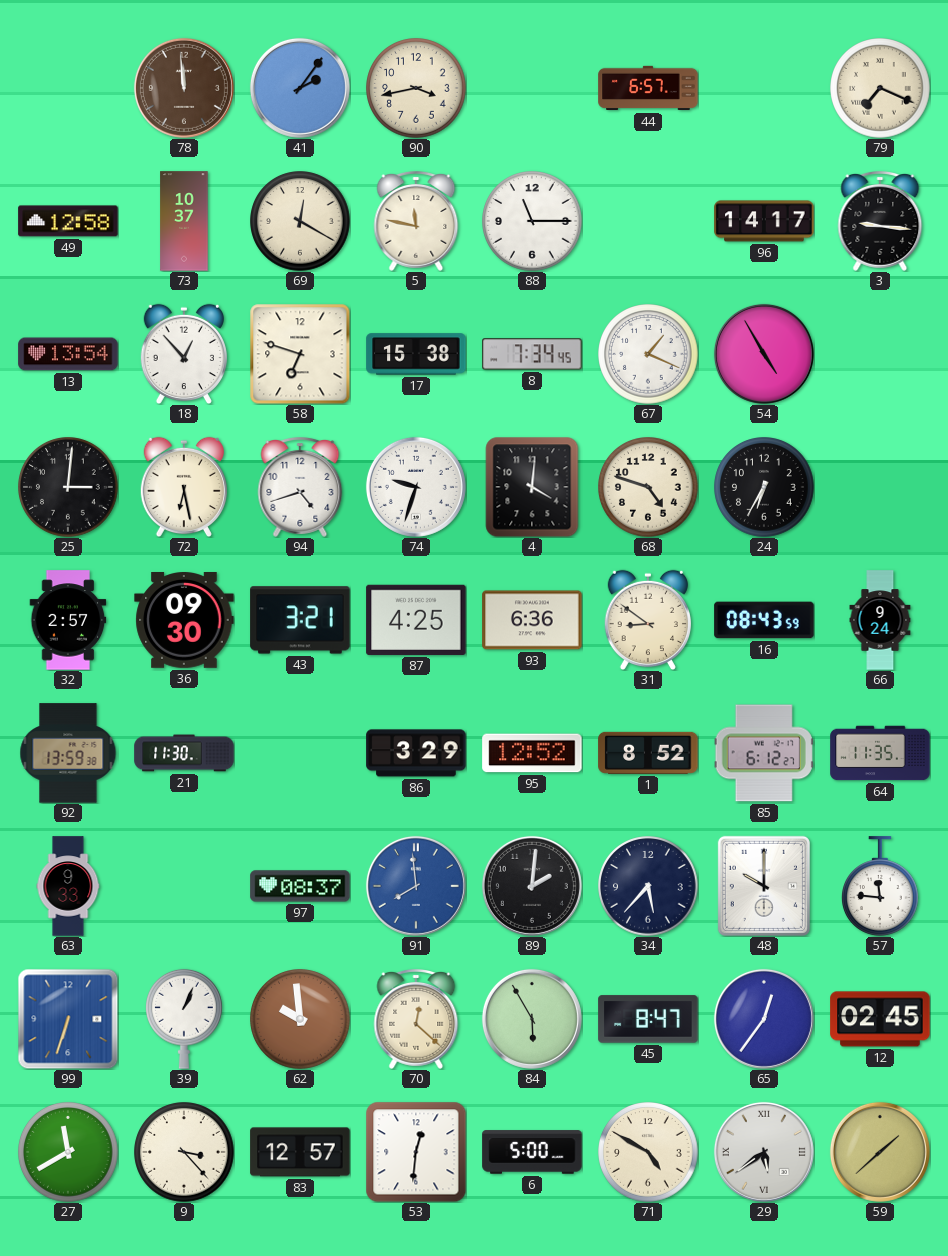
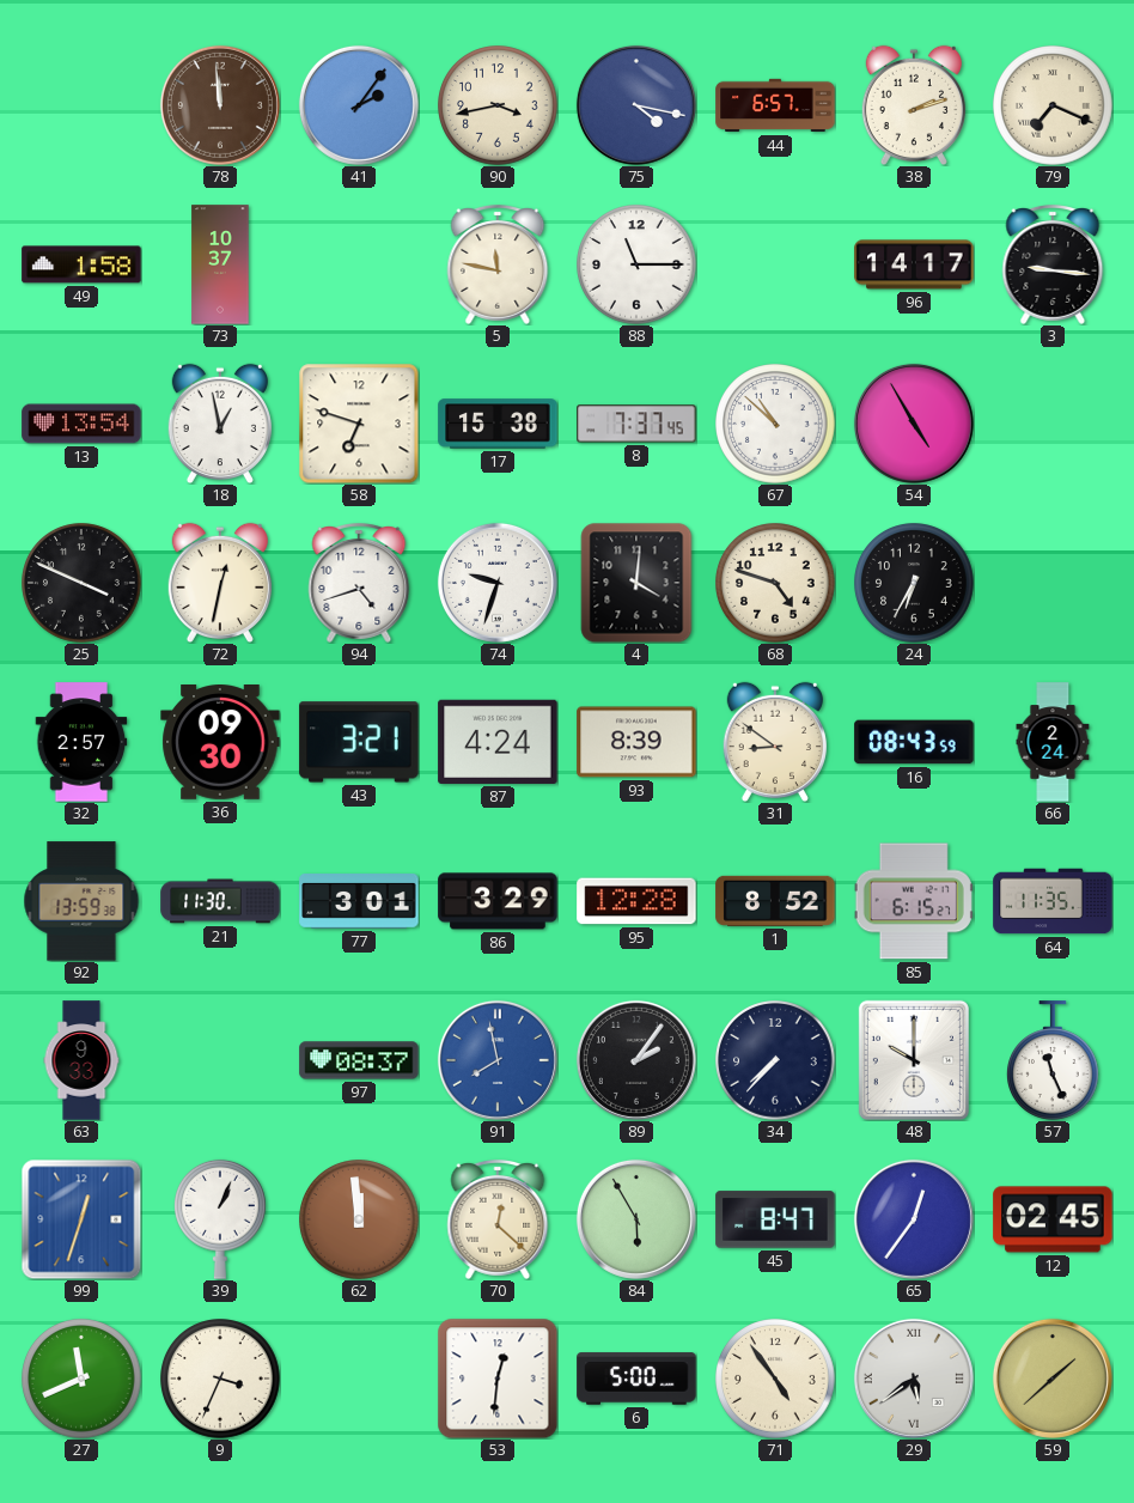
75: none -> 4:17 (636, 105)
38: none -> 2:12 (913, 105)
49: 12:58 -> 1:58 (81, 264)
69: 12:20 -> none (300, 221)
18: 12:53 -> 12:58 (219, 424)
8: 7:34 -> 7:37 (636, 424)
67: 1:19 -> 10:52 (775, 424)
25: 3:01 -> 3:49 (81, 583)
72: 6:28 -> 12:32 (219, 583)
87: 4:25 -> 4:24 (498, 742)
93: 6:36 -> 8:39 (636, 742)
66: 9:24 -> 2:24 (1053, 742)
77: none -> 3:01 (359, 902)
95: 12:52 -> 12:28 (636, 901)
85: 6:12 -> 6:15 (914, 901)
91: 7:59 -> 7:58 (498, 1060)
89: 2:01 -> 2:06 (636, 1060)
34: 5:37 -> 7:37 (775, 1060)
57: 11:46 -> 11:26 (1054, 1060)
99: 6:33 -> 12:33 (81, 1219)
62: 9:59 -> 11:59 (359, 1219)
27: 11:40 -> 11:41 (81, 1379)
9: 3:23 -> 3:34 (220, 1379)
83: 12:57 -> none (300, 1152)
71: 4:50 -> 4:54 (775, 1379)
